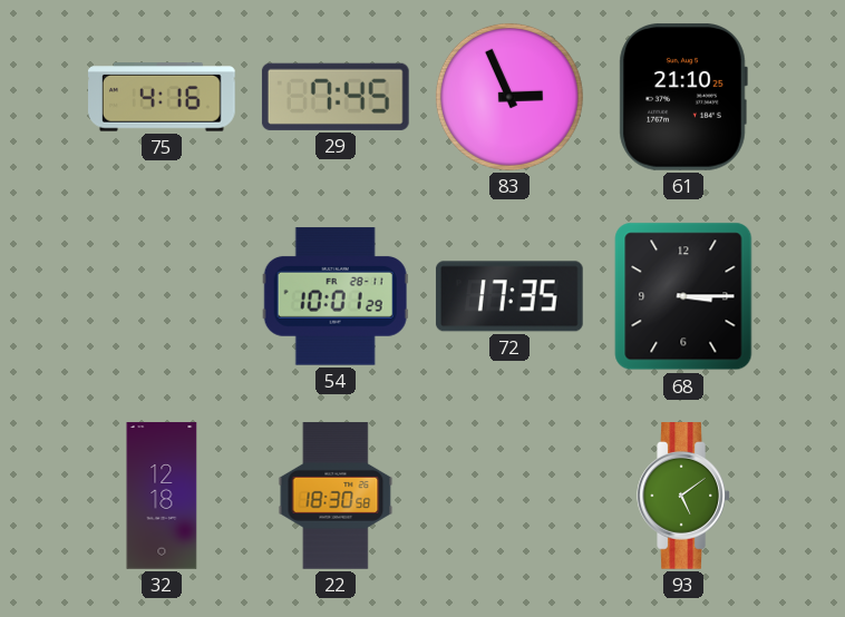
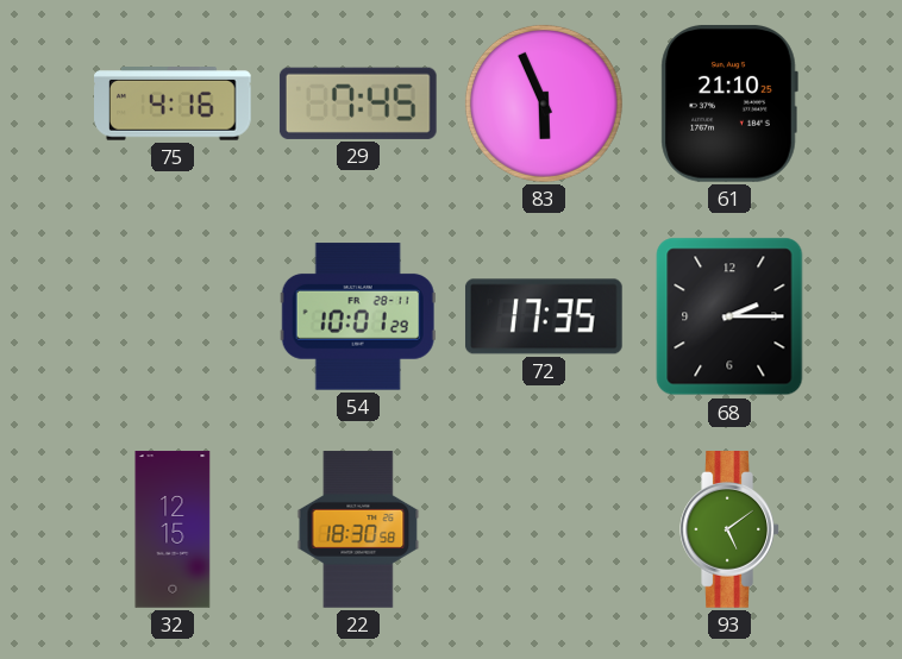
83: 2:56 -> 5:56 (544, 103)
68: 3:15 -> 2:15 (729, 316)
32: 12:18 -> 12:15 (173, 529)
